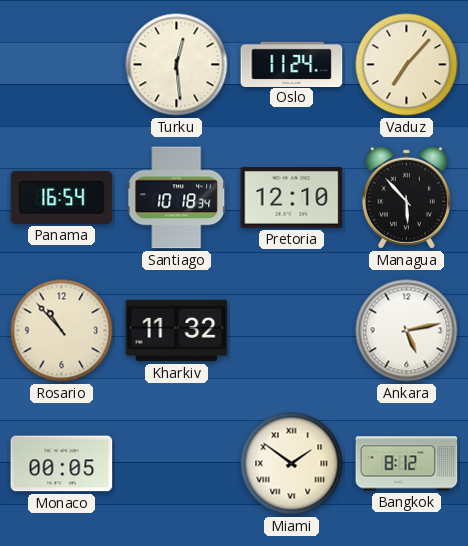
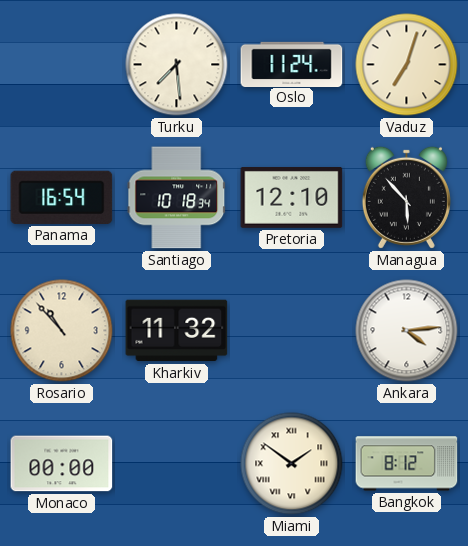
Turku: 12:29 -> 7:29 (177, 65)
Vaduz: 7:07 -> 7:03 (407, 65)
Ankara: 5:13 -> 4:14 (407, 331)
Monaco: 00:05 -> 00:00 (62, 464)
